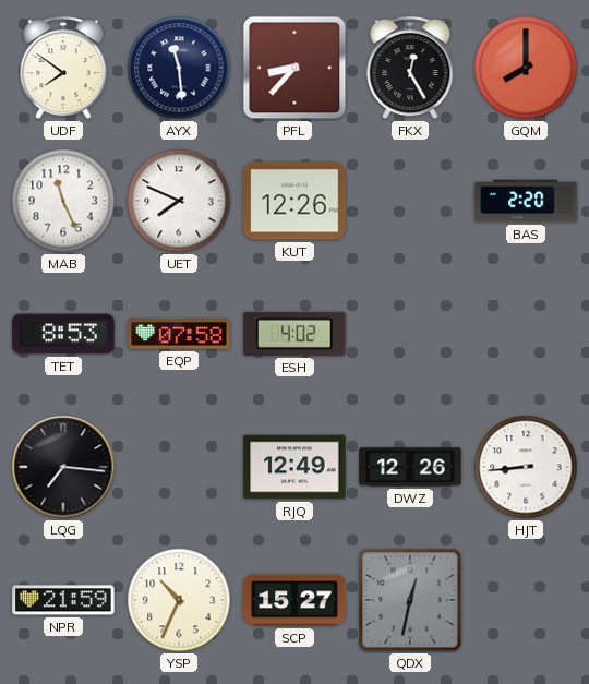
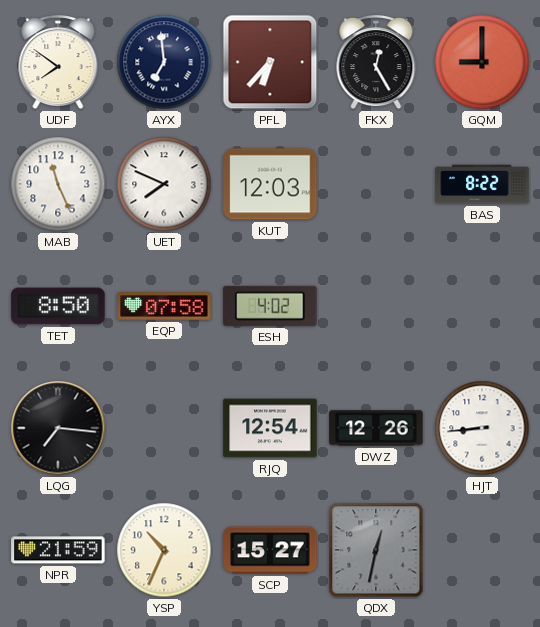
AYX: 11:29 -> 6:59 (164, 62)
PFL: 8:37 -> 6:37 (270, 62)
GQM: 8:00 -> 9:00 (482, 62)
KUT: 12:26 -> 12:03 (270, 184)
BAS: 2:20 -> 8:22 (482, 184)
TET: 8:53 -> 8:50 (58, 306)
RJQ: 12:49 -> 12:54 (270, 428)
